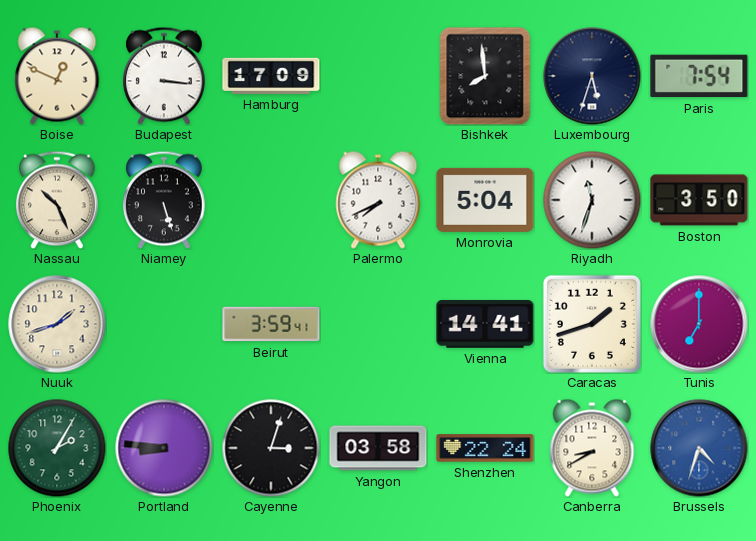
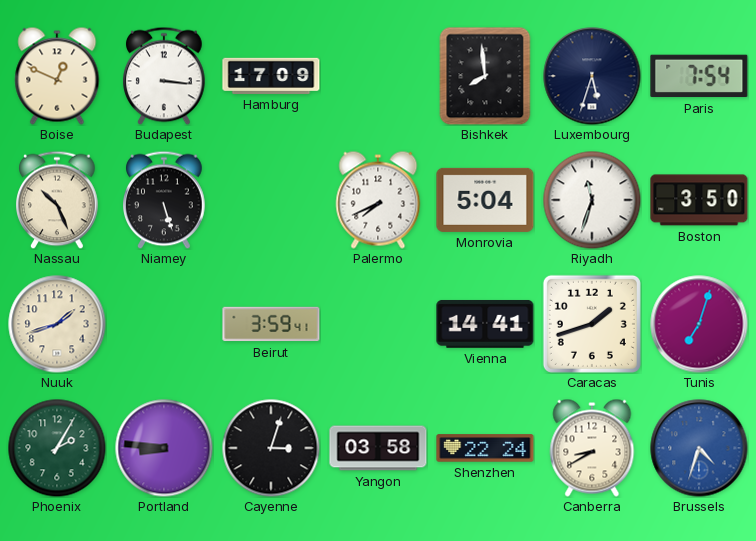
Tunis: 7:00 -> 7:03 (699, 324)
